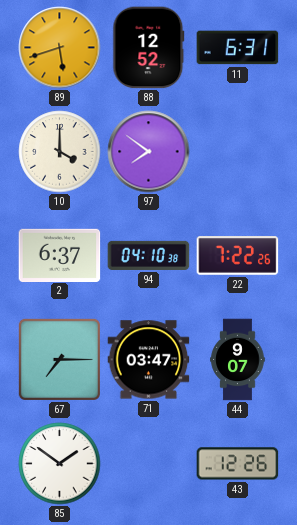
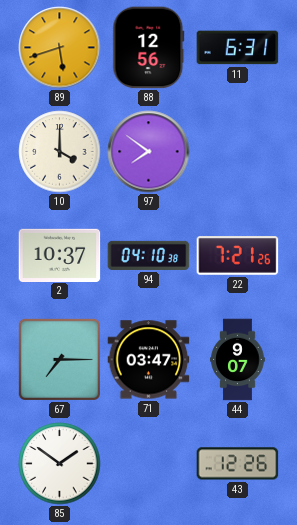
88: 12:52 -> 12:56 (149, 48)
2: 6:37 -> 10:37 (60, 255)
22: 7:22 -> 7:21 (238, 256)
